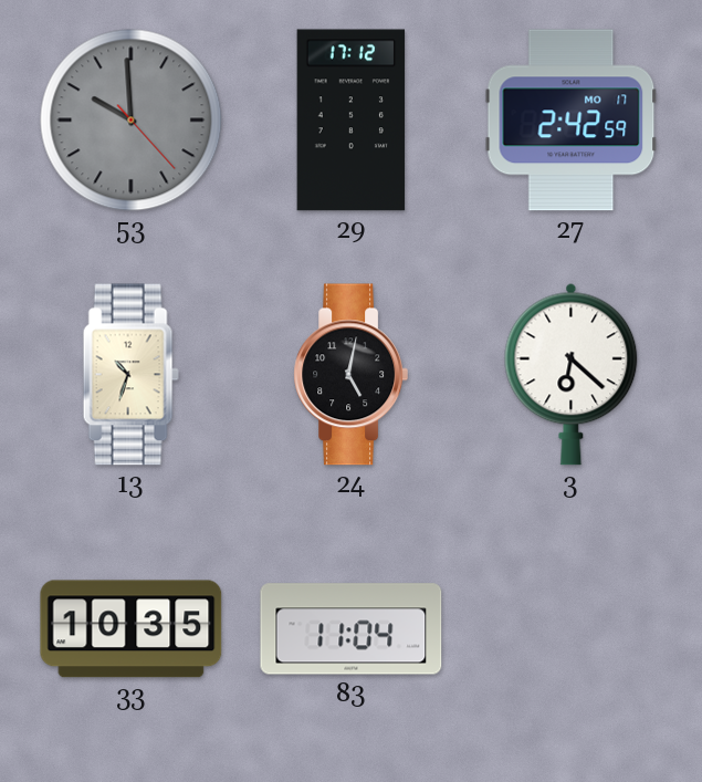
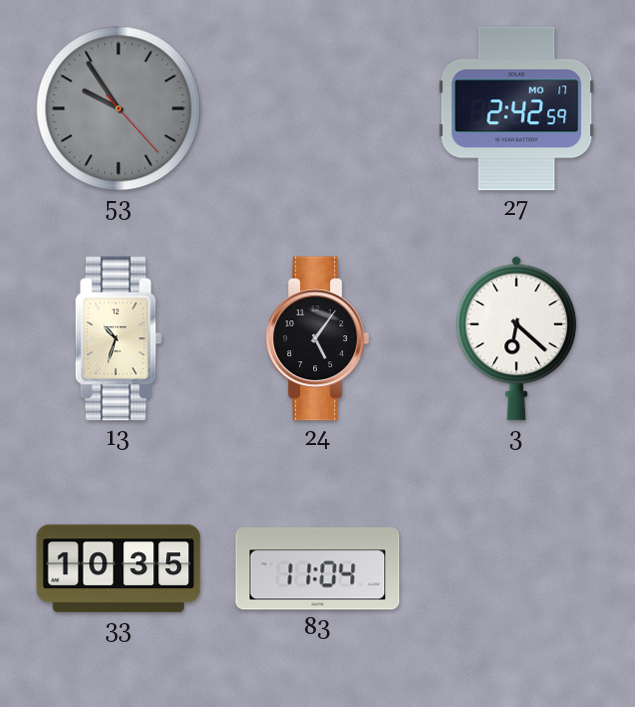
53: 9:59 -> 9:54 (119, 109)
29: 17:12 -> none (352, 121)
24: 5:02 -> 5:06 (317, 339)
